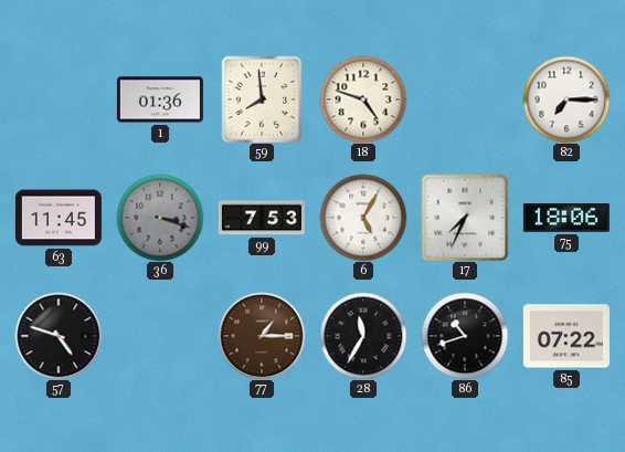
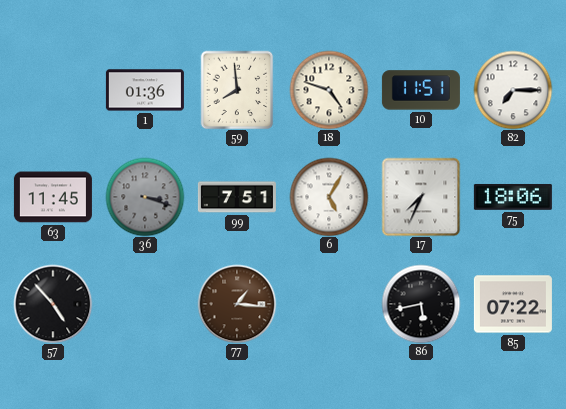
10: none -> 11:51 (421, 90)
99: 7:53 -> 7:51 (237, 197)
57: 4:48 -> 4:53 (53, 304)
77: 1:15 -> 1:16 (237, 304)
28: 11:35 -> none (363, 336)
86: 10:42 -> 5:43 (421, 304)
